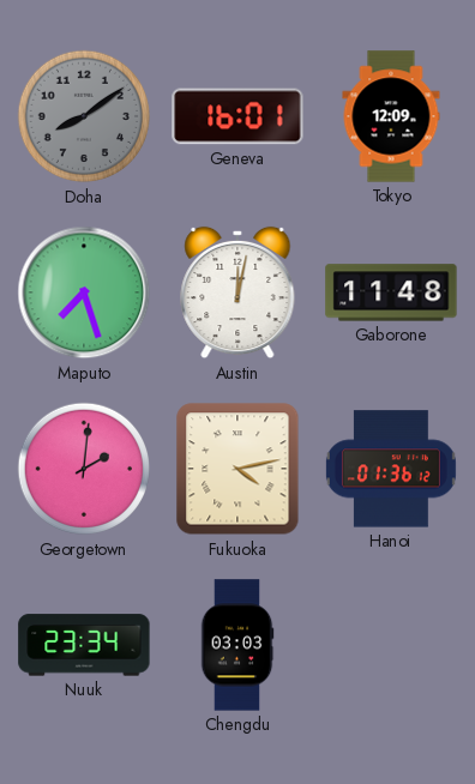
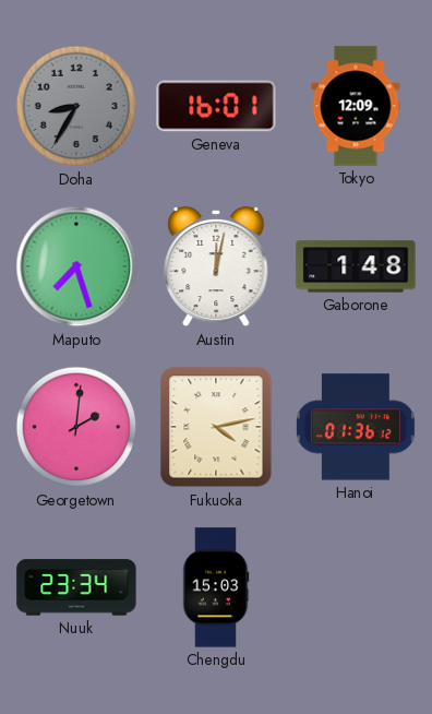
Doha: 8:09 -> 8:35 (76, 106)
Gaborone: 11:48 -> 1:48 (356, 266)
Chengdu: 03:03 -> 15:03 (216, 587)
